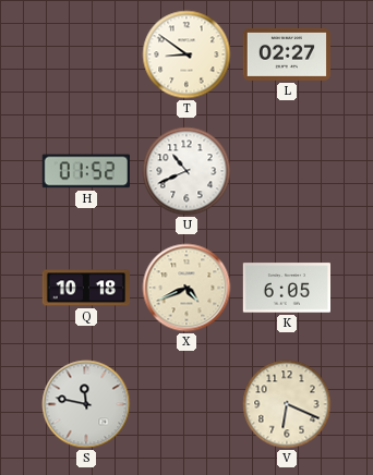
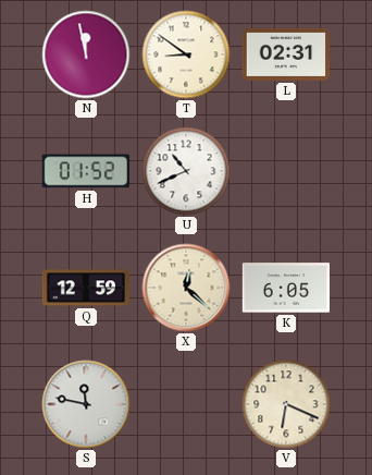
N: none -> 11:58 (86, 54)
L: 02:27 -> 02:31 (285, 54)
Q: 10:18 -> 12:59 (85, 288)
X: 4:41 -> 12:22 (186, 288)
